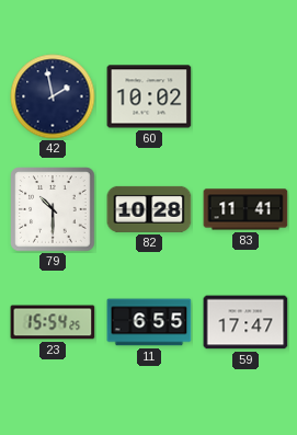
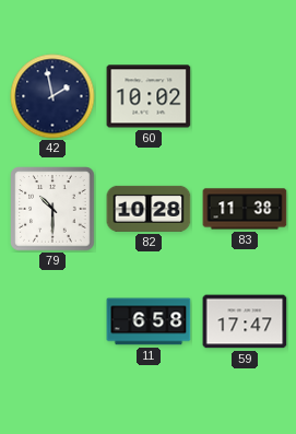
83: 11:41 -> 11:38 (245, 209)
23: 15:54 -> none (53, 322)
11: 6:55 -> 6:58 (149, 321)
